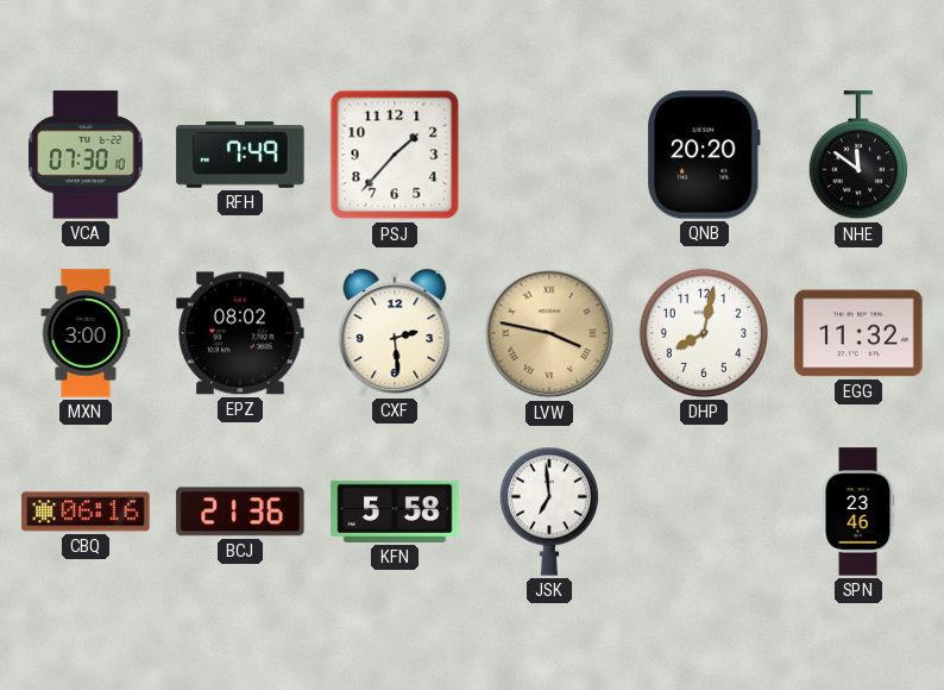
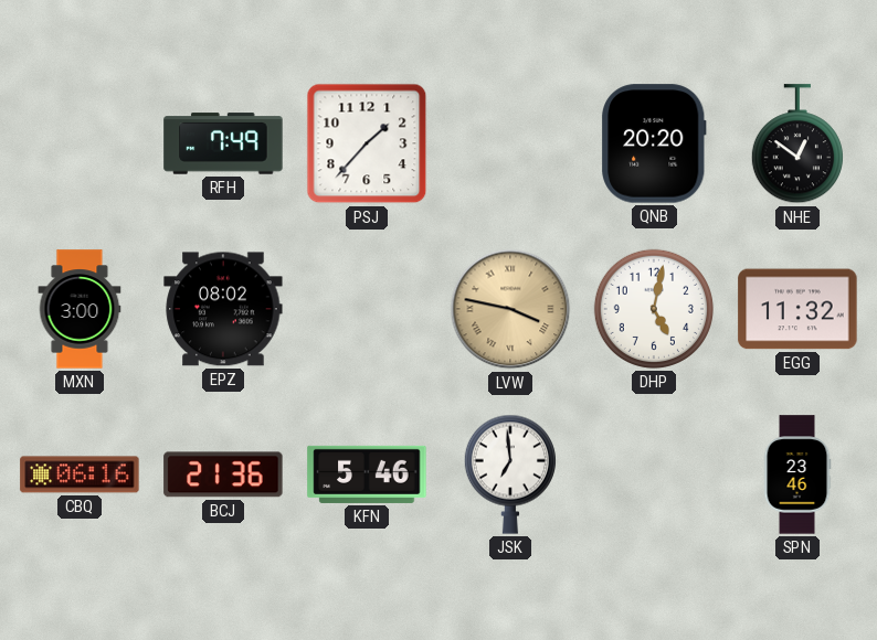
VCA: 07:30 -> none (86, 155)
NHE: 11:51 -> 12:51 (797, 145)
CXF: 2:29 -> none (395, 332)
DHP: 8:02 -> 5:02 (654, 309)
KFN: 5:58 -> 5:46 (367, 474)
